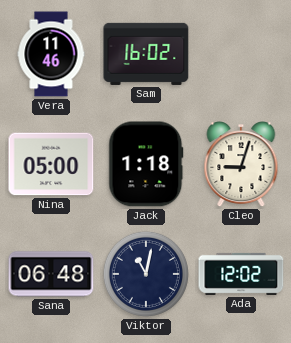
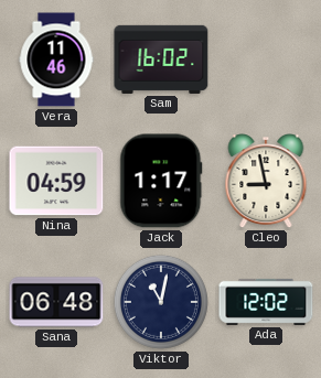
Nina: 05:00 -> 04:59 (56, 181)
Jack: 1:18 -> 1:17 (161, 181)
Cleo: 9:03 -> 8:58 (266, 182)
